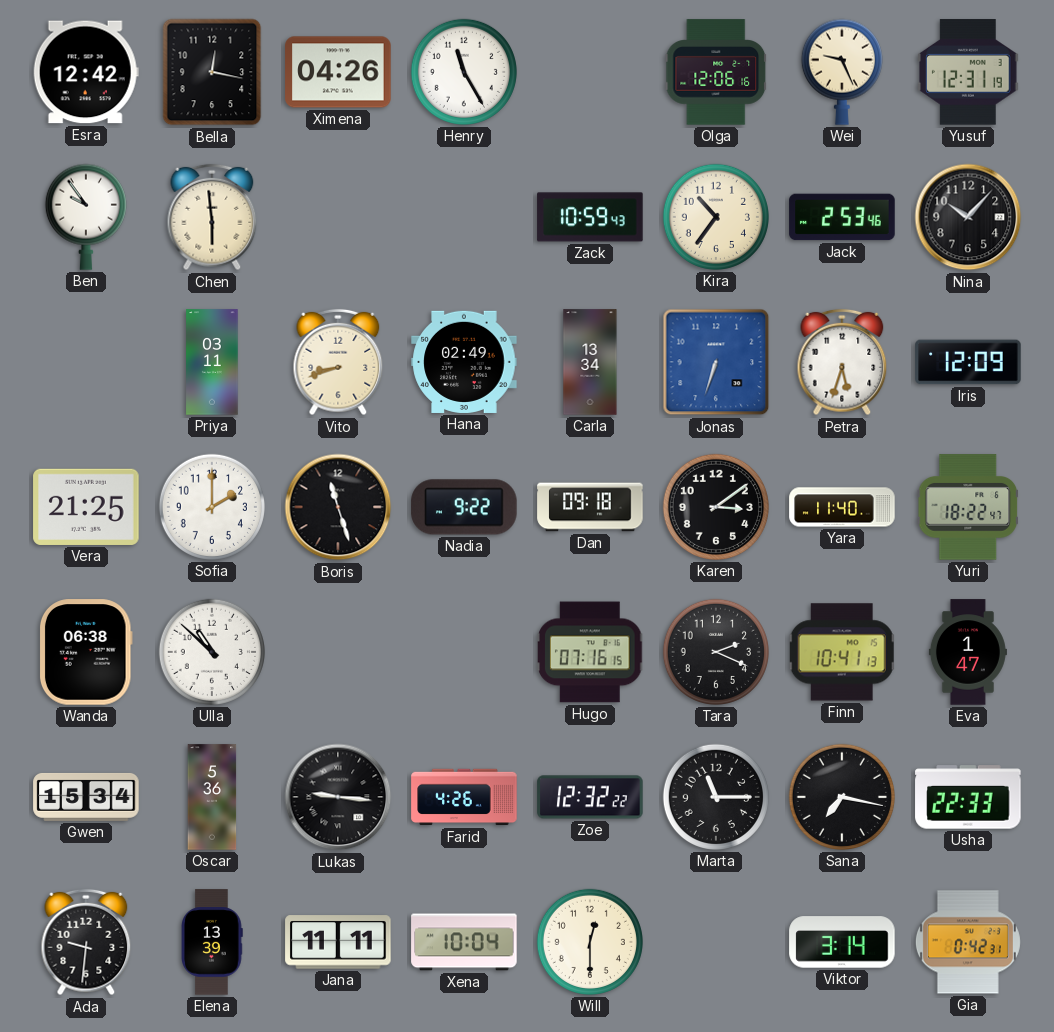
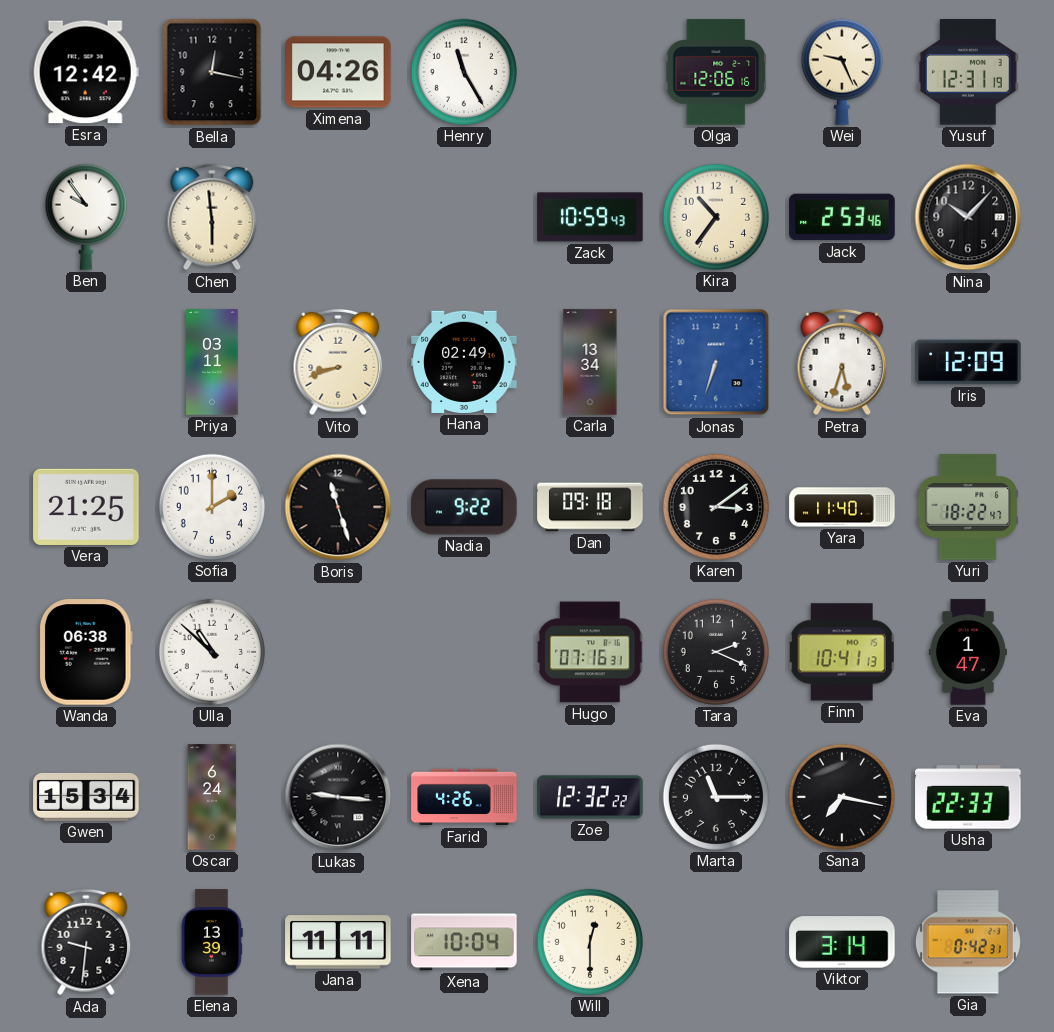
Hugo: 07:16:15 -> 07:16:31 (591, 652)
Oscar: 5:36 -> 6:24 (212, 797)
